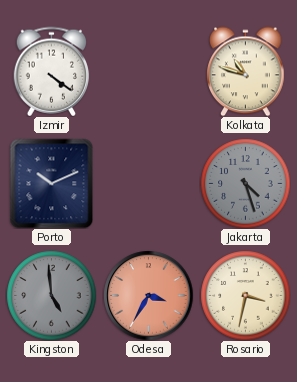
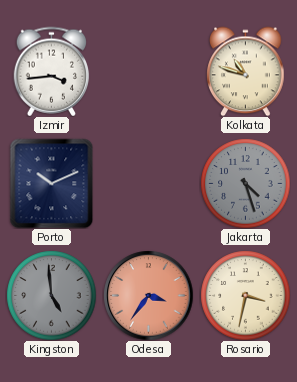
Izmir: 4:21 -> 3:44 (52, 71)
Odesa: 3:35 -> 3:36 (148, 295)
